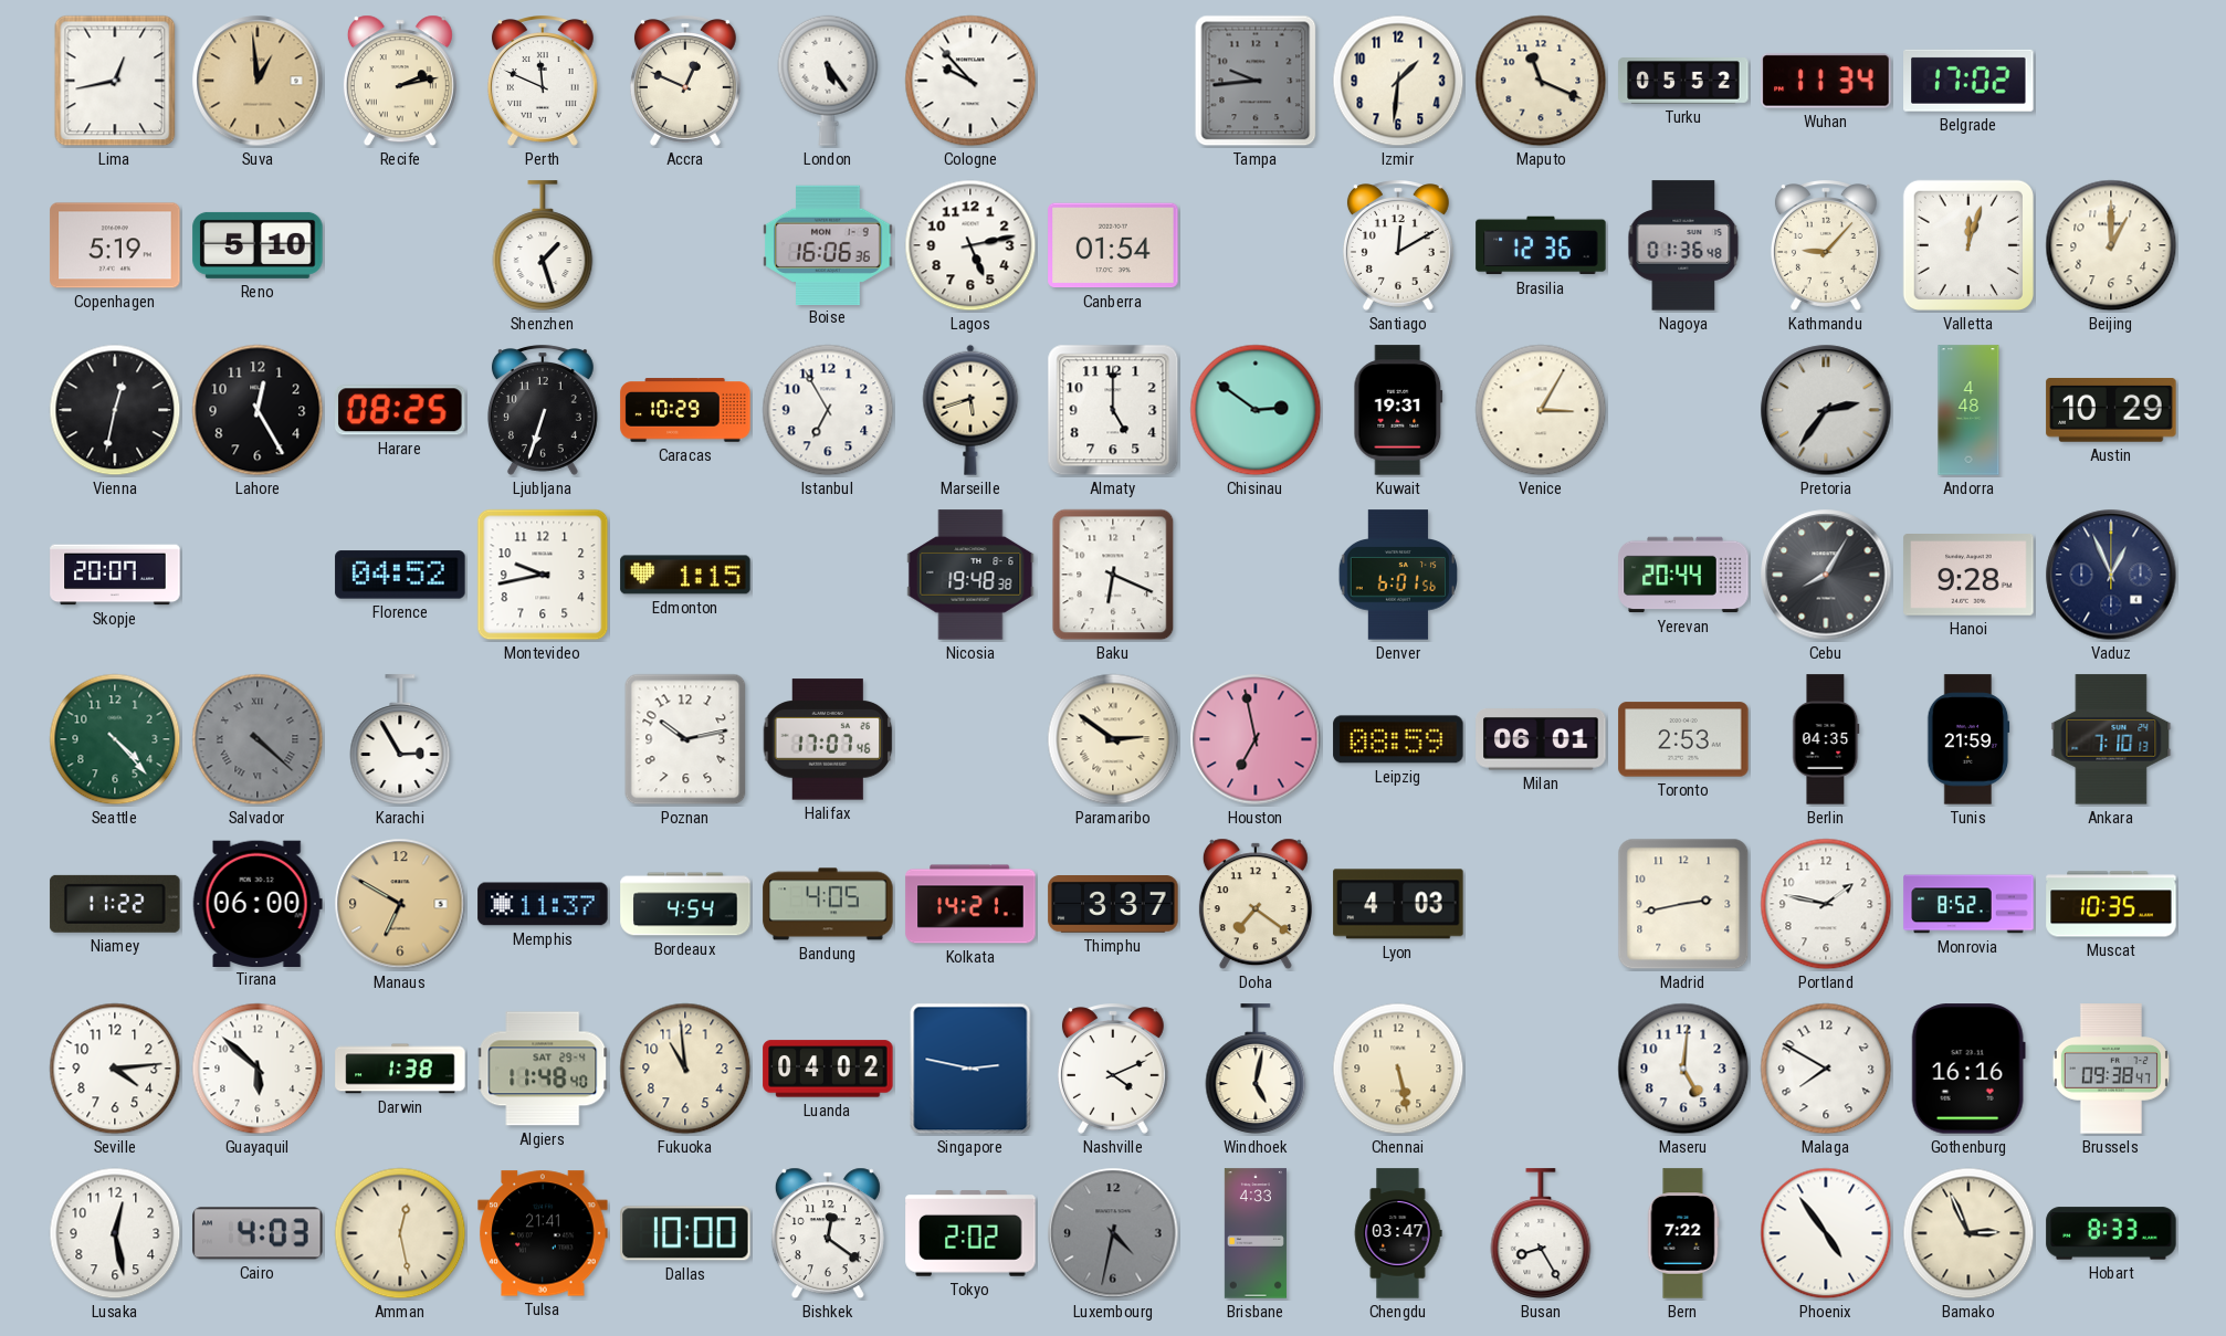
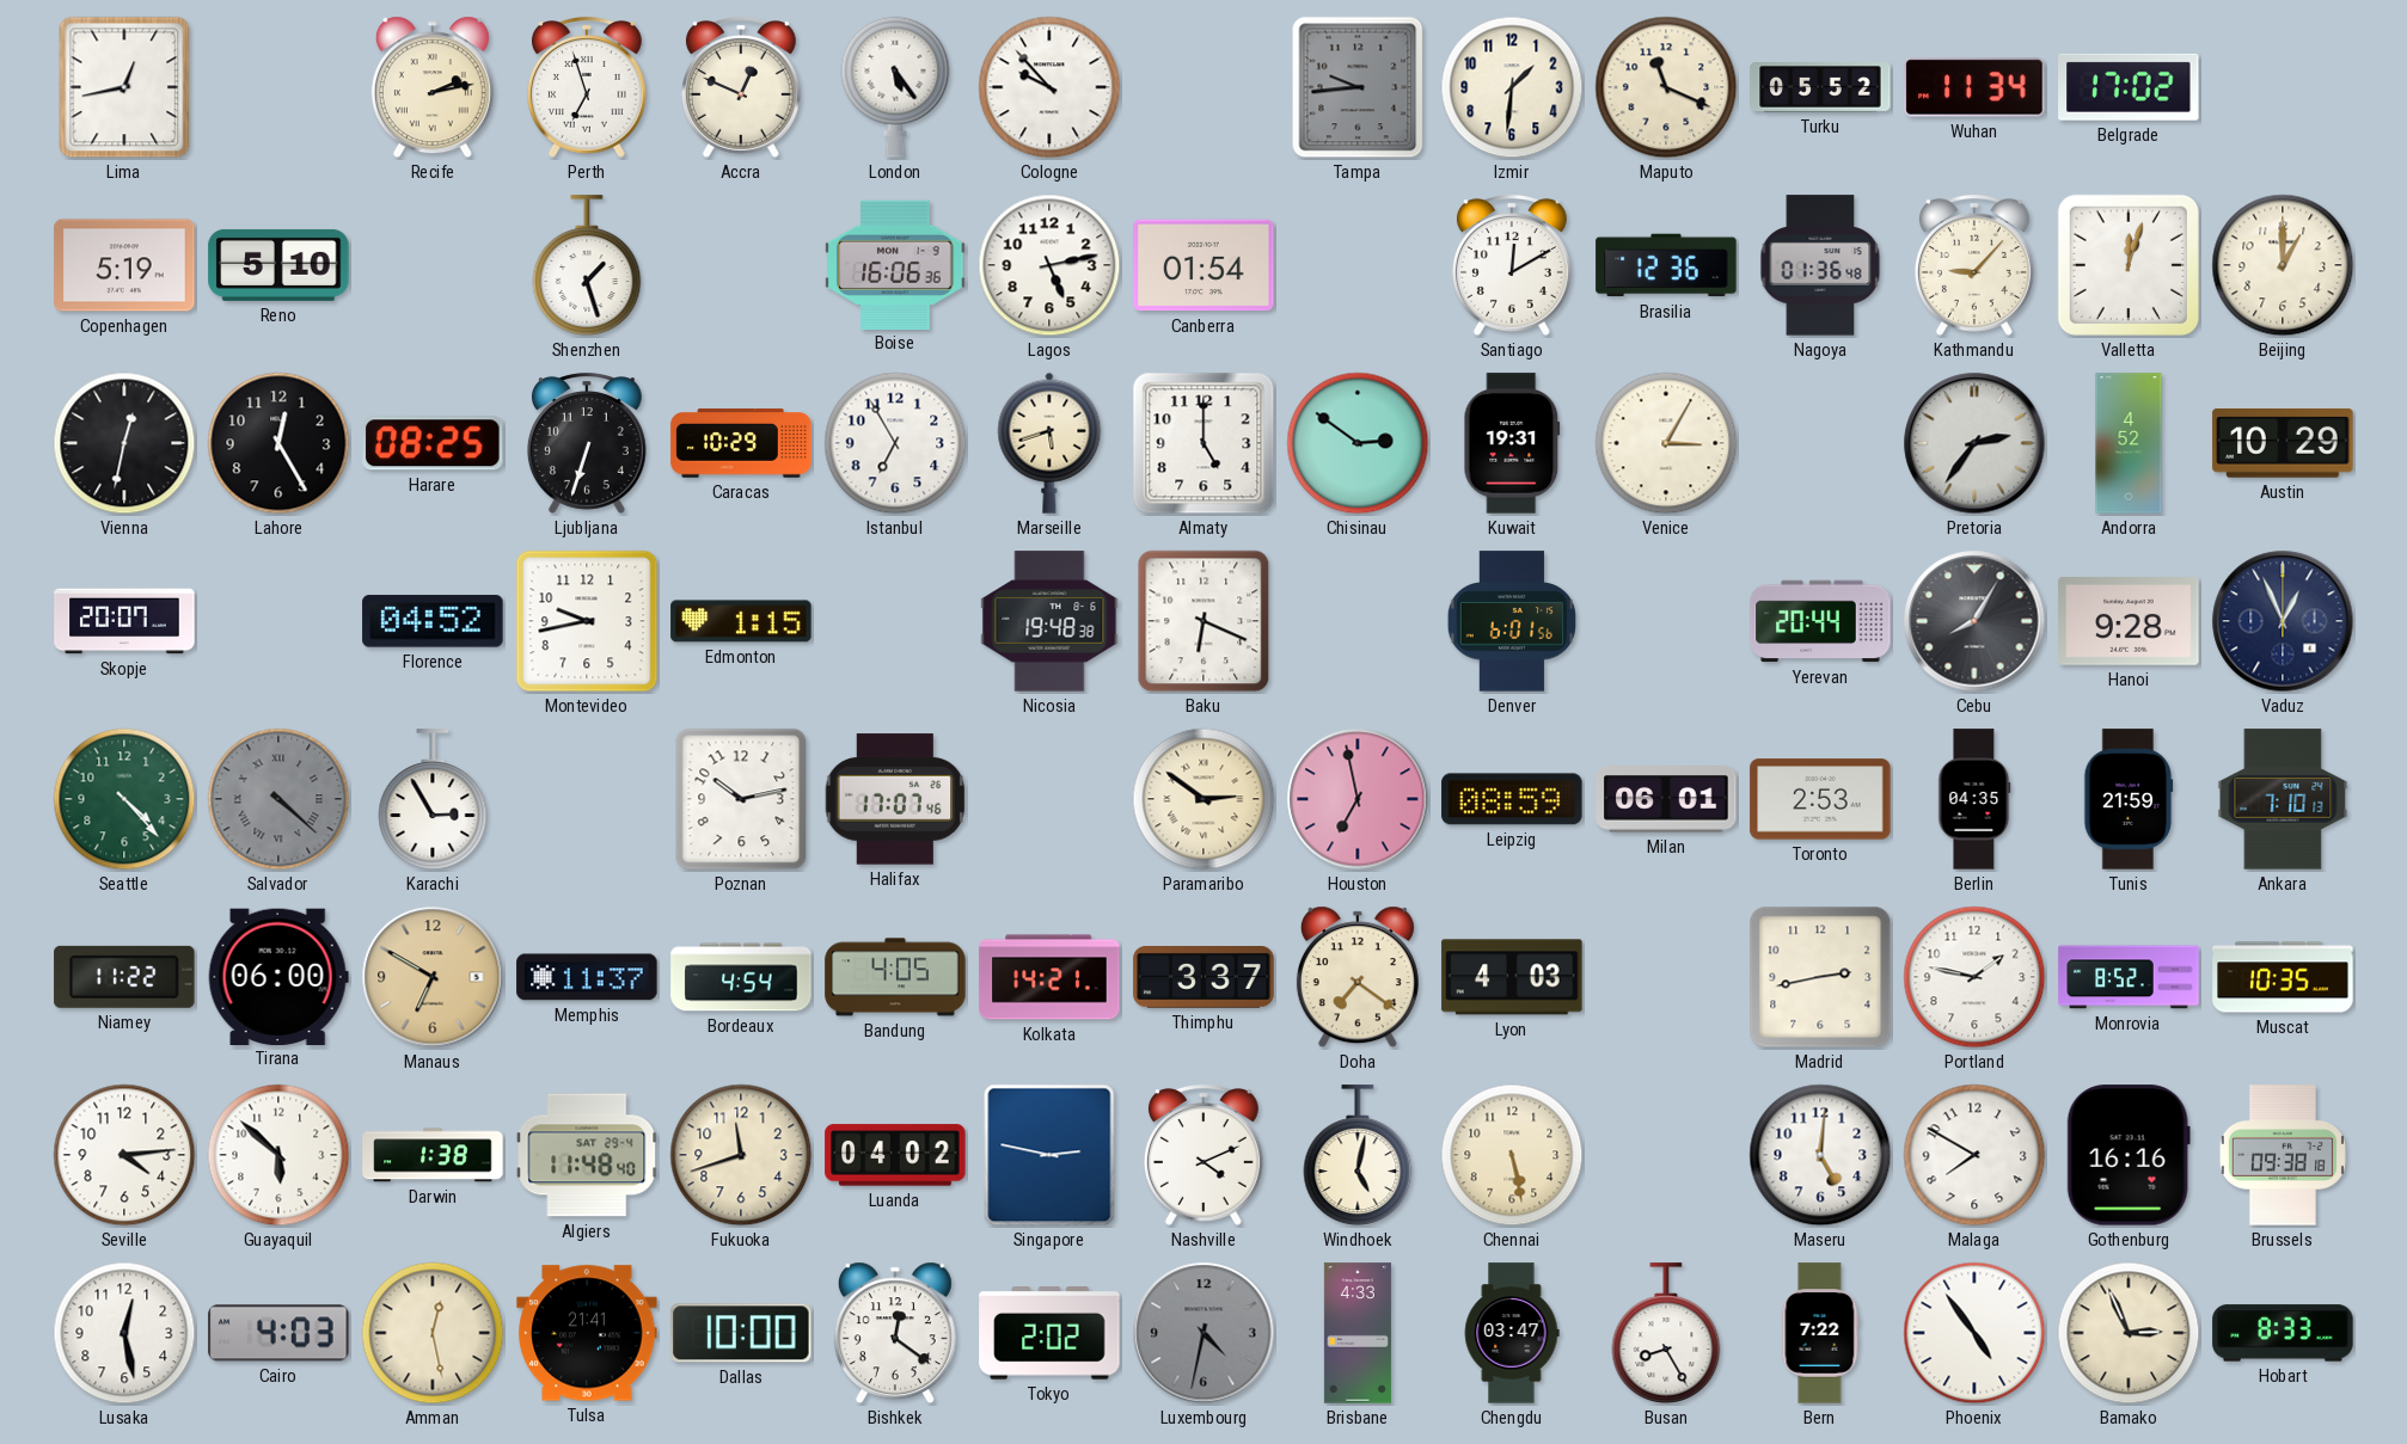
Suva: 12:59 -> none (258, 81)
Perth: 11:49 -> 6:57 (587, 87)
Andorra: 4:48 -> 4:52 (2129, 443)
Fukuoka: 10:59 -> 11:42 (741, 1155)
Brussels: 09:38:47 -> 09:38:18 (2283, 1155)
